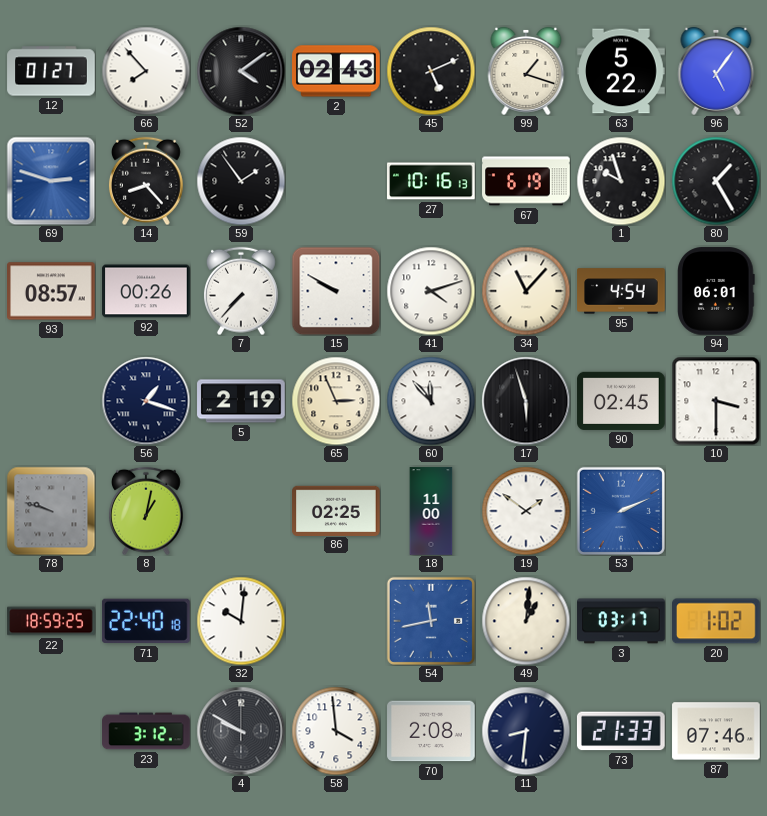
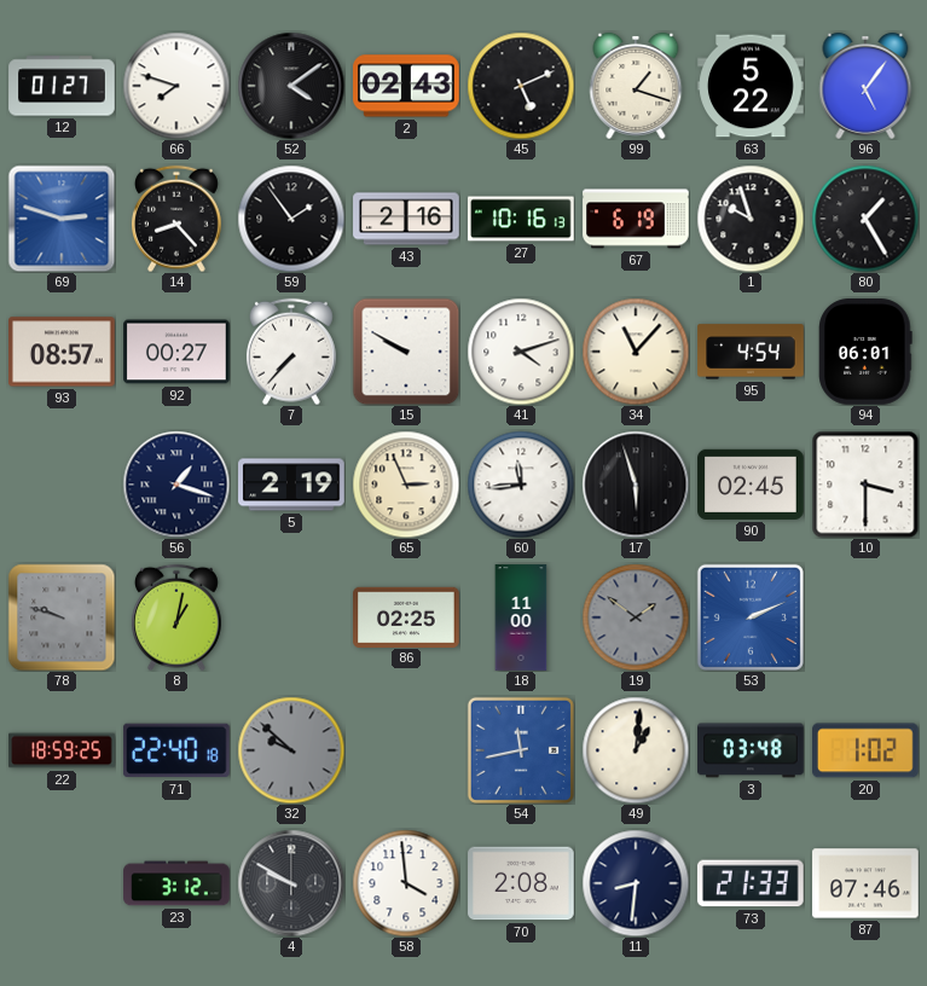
66: 7:53 -> 7:48 (176, 86)
43: none -> 2:16 (406, 219)
92: 00:26 -> 00:27 (176, 352)
60: 11:53 -> 11:44 (521, 485)
19 dial: white -> grey (636, 617)
32: 10:01 -> 9:52 (291, 750)
32 dial: white -> grey (291, 750)
3: 03:17 -> 03:48 (751, 750)
